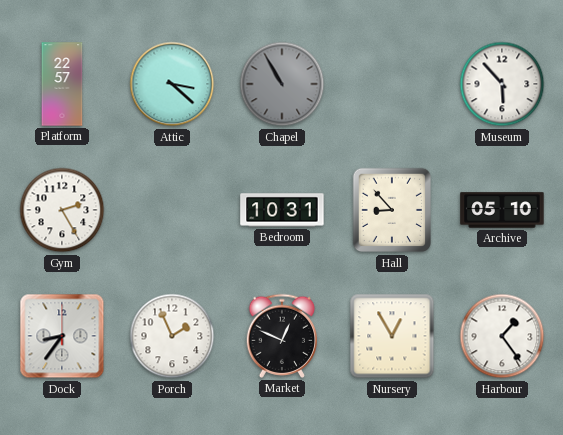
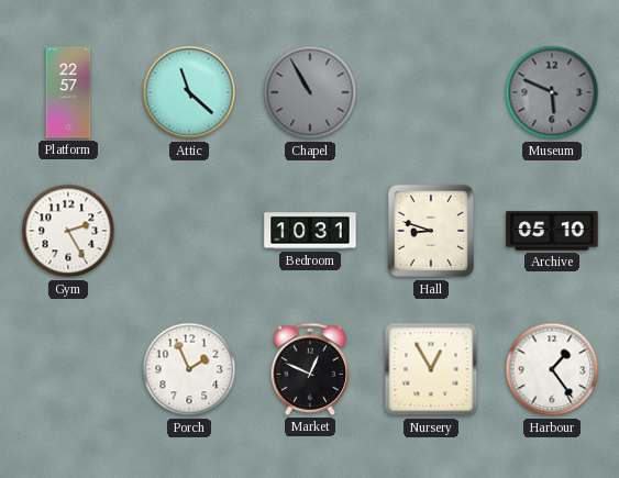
Attic: 3:22 -> 11:22 (189, 92)
Museum: 5:53 -> 5:49 (552, 92)
Museum dial: white -> grey (552, 92)
Hall: 8:53 -> 8:48 (430, 231)
Dock: 8:36 -> none (62, 336)
